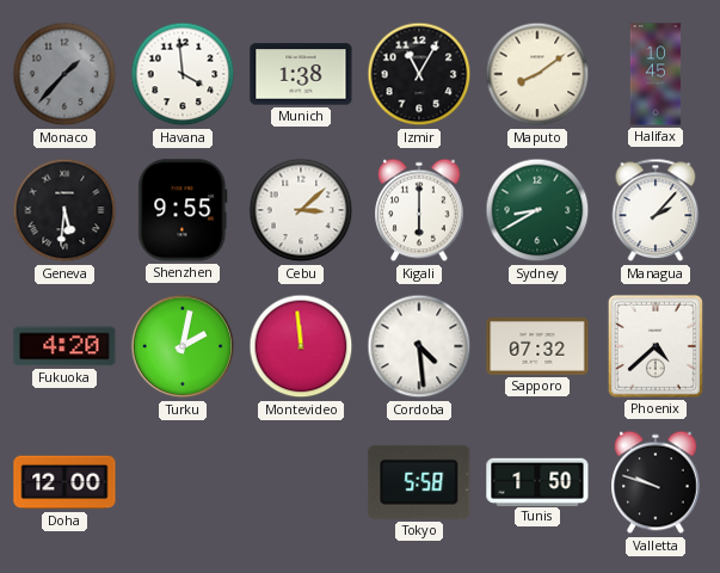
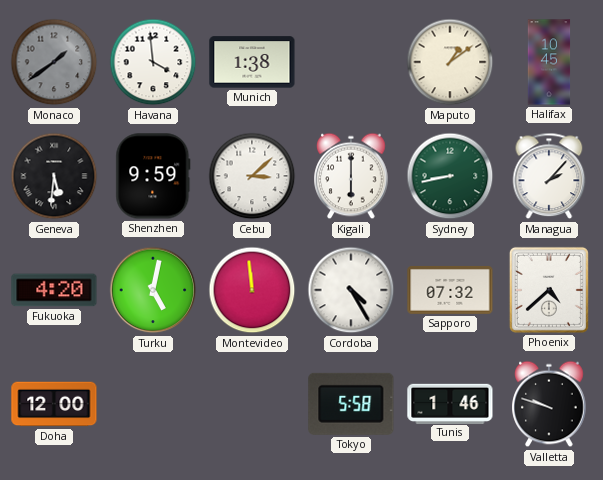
Monaco: 1:37 -> 1:39 (54, 62)
Izmir: 11:05 -> none (419, 74)
Maputo: 8:09 -> 1:09 (450, 62)
Shenzhen: 9:55 -> 9:59 (153, 176)
Sydney: 8:40 -> 8:43 (450, 176)
Turku: 2:02 -> 5:02 (153, 290)
Cordoba: 4:29 -> 4:25 (351, 290)
Tunis: 1:50 -> 1:46 (450, 403)
